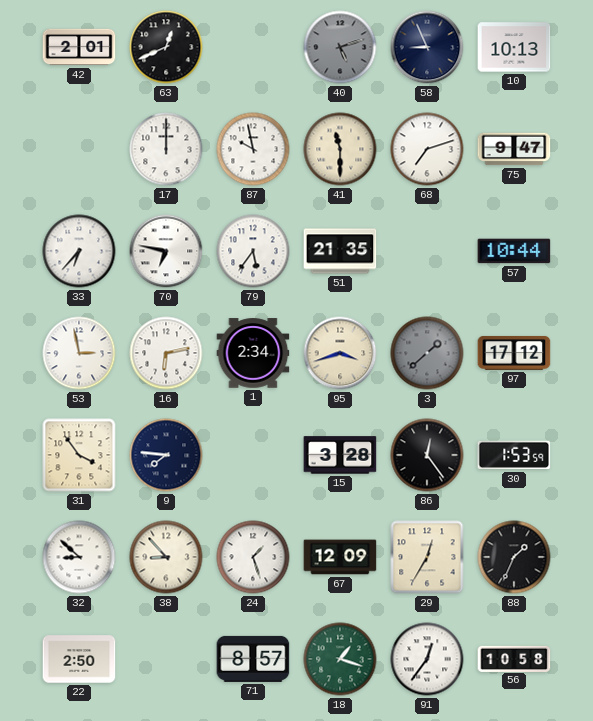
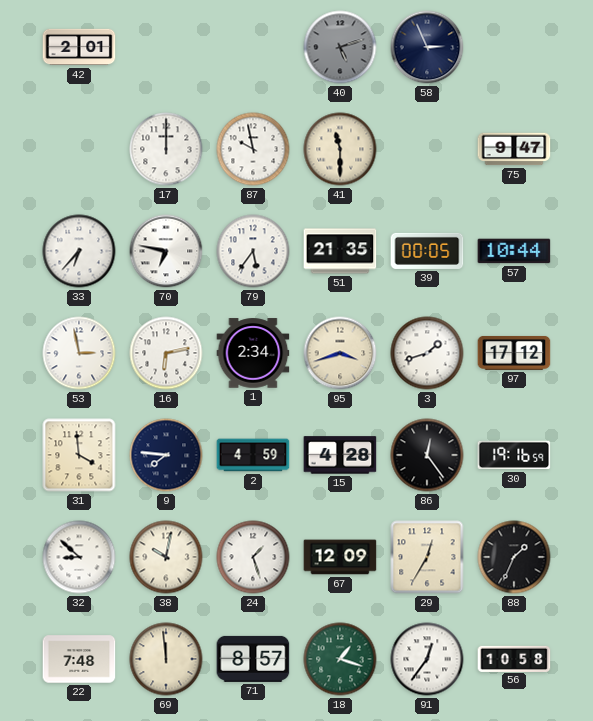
63: 12:41 -> none (166, 47)
58: 8:56 -> 2:56 (427, 47)
10: 10:13 -> none (514, 47)
68: 7:12 -> none (427, 149)
39: none -> 00:05 (427, 251)
3: 1:38 -> 1:42 (427, 353)
3 dial: grey -> white (427, 353)
31: 3:54 -> 3:59 (79, 455)
2: none -> 4:59 (253, 455)
15: 3:28 -> 4:28 (340, 455)
30: 1:53 -> 19:16 (514, 455)
38: 8:53 -> 10:02 (166, 557)
22: 2:50 -> 7:48 (79, 659)
69: none -> 11:59 (166, 659)
